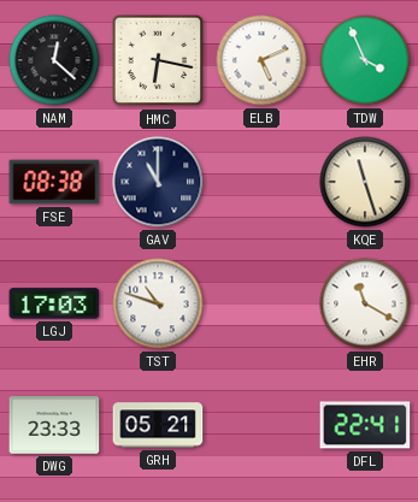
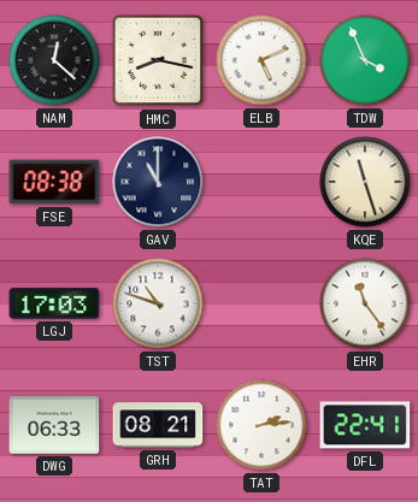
HMC: 6:17 -> 8:17 (158, 60)
EHR: 11:20 -> 11:24 (365, 303)
DWG: 23:33 -> 06:33 (54, 425)
GRH: 05:21 -> 08:21 (158, 425)
TAT: none -> 2:14 (261, 425)
